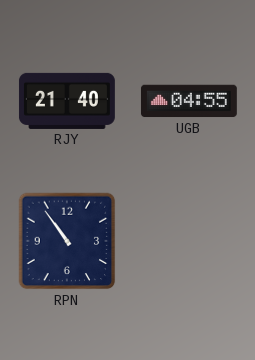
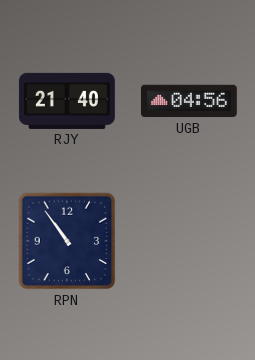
UGB: 04:55 -> 04:56 (189, 101)
